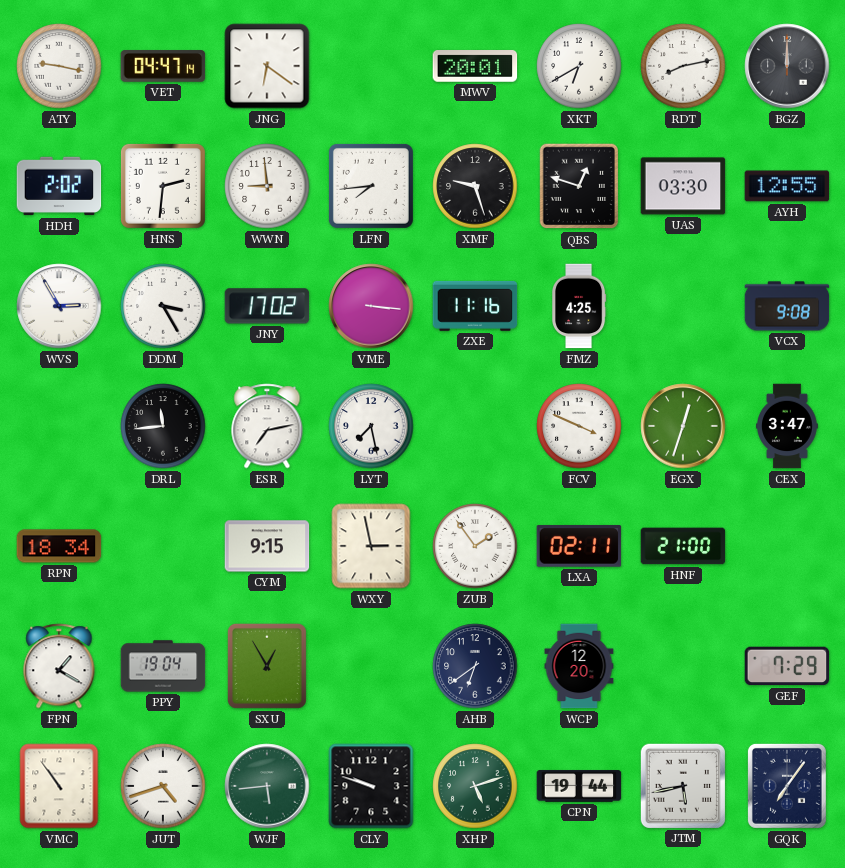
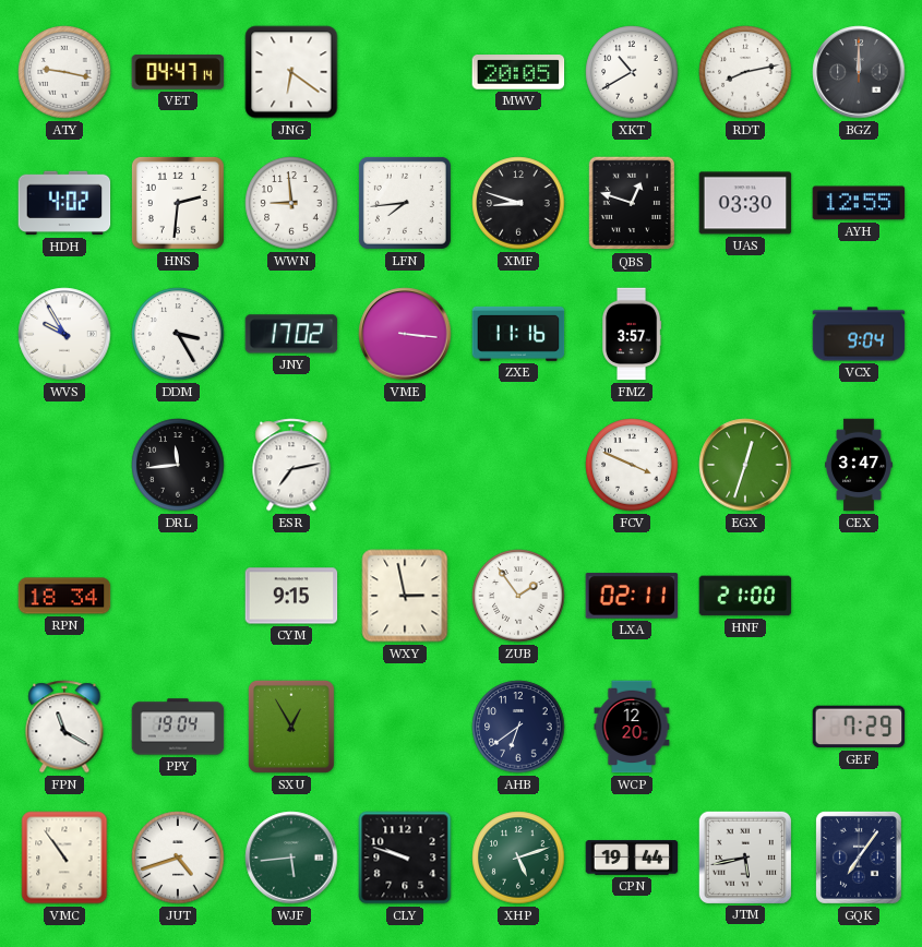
MWV: 20:01 -> 20:05 (518, 72)
XKT: 6:40 -> 10:40 (632, 72)
HDH: 2:02 -> 4:02 (64, 203)
XMF: 9:27 -> 8:48 (518, 203)
WVS: 2:55 -> 9:55 (64, 334)
FMZ: 4:25 -> 3:57 (632, 334)
VCX: 9:08 -> 9:04 (859, 334)
LYT: 7:28 -> none (371, 426)
FPN: 1:20 -> 11:20 (64, 727)
